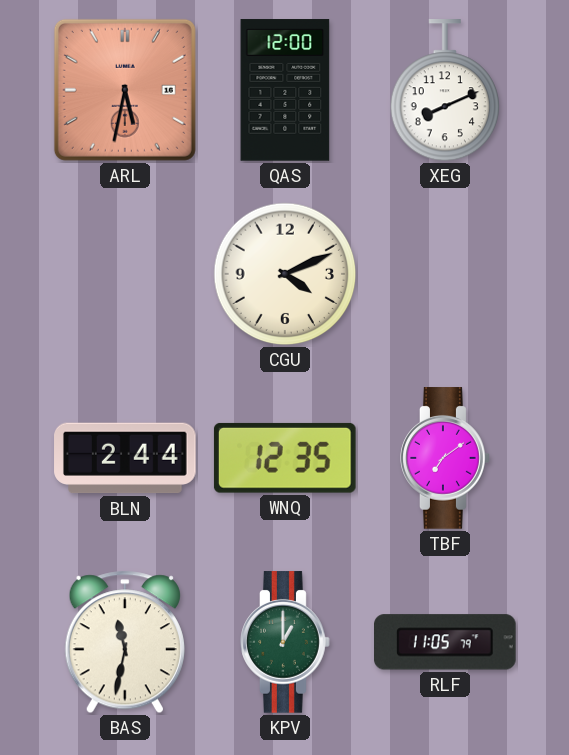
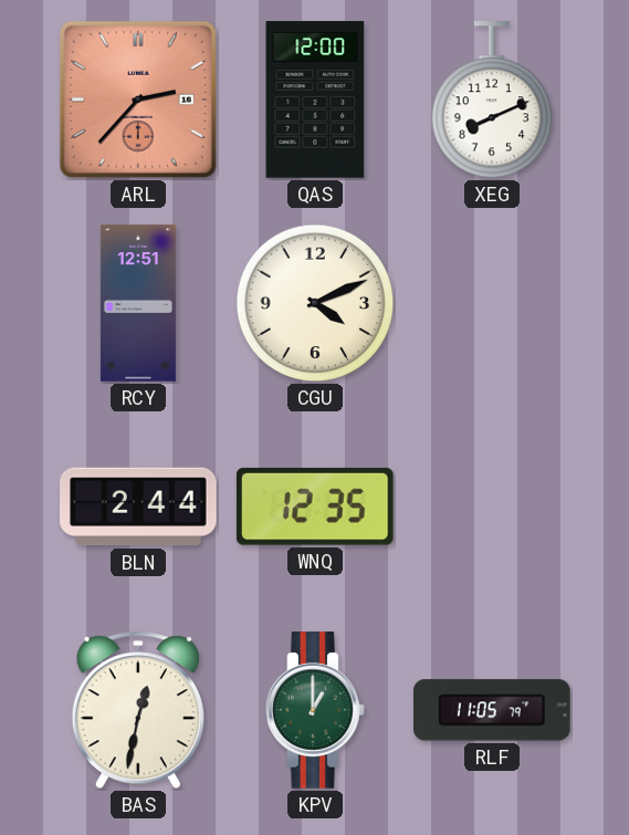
ARL: 5:32 -> 2:37 (138, 100)
RCY: none -> 12:51 (138, 303)
TBF: 7:09 -> none (445, 458)
BAS: 11:32 -> 12:32 (138, 710)
